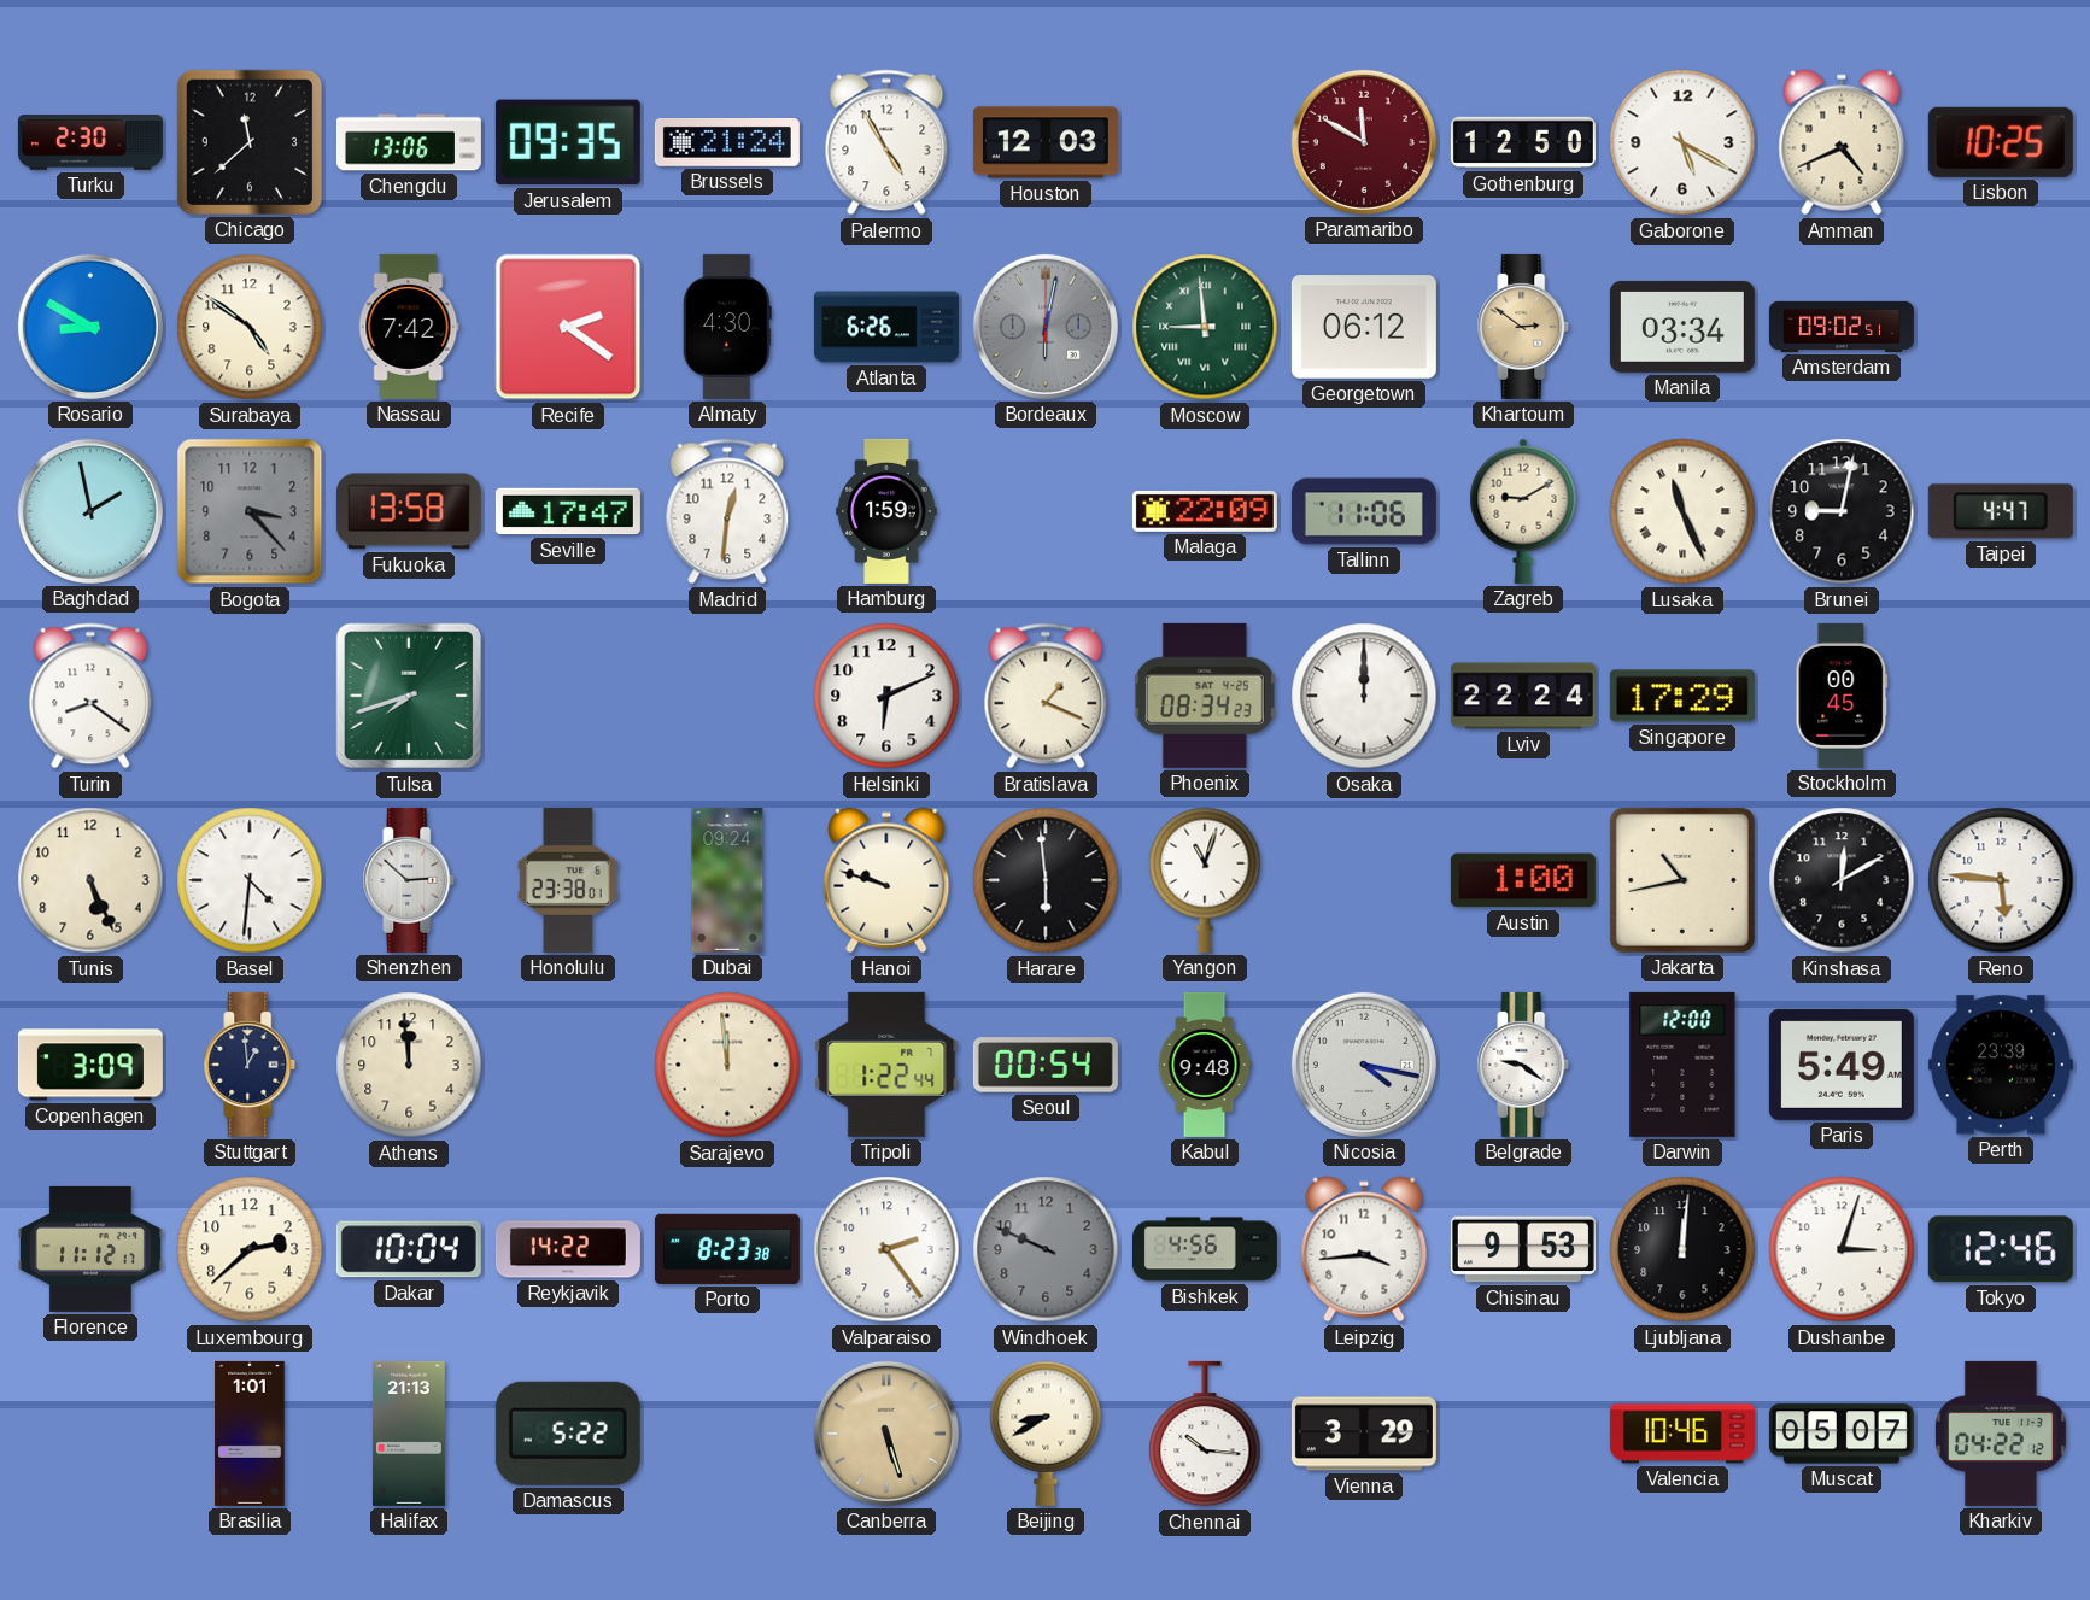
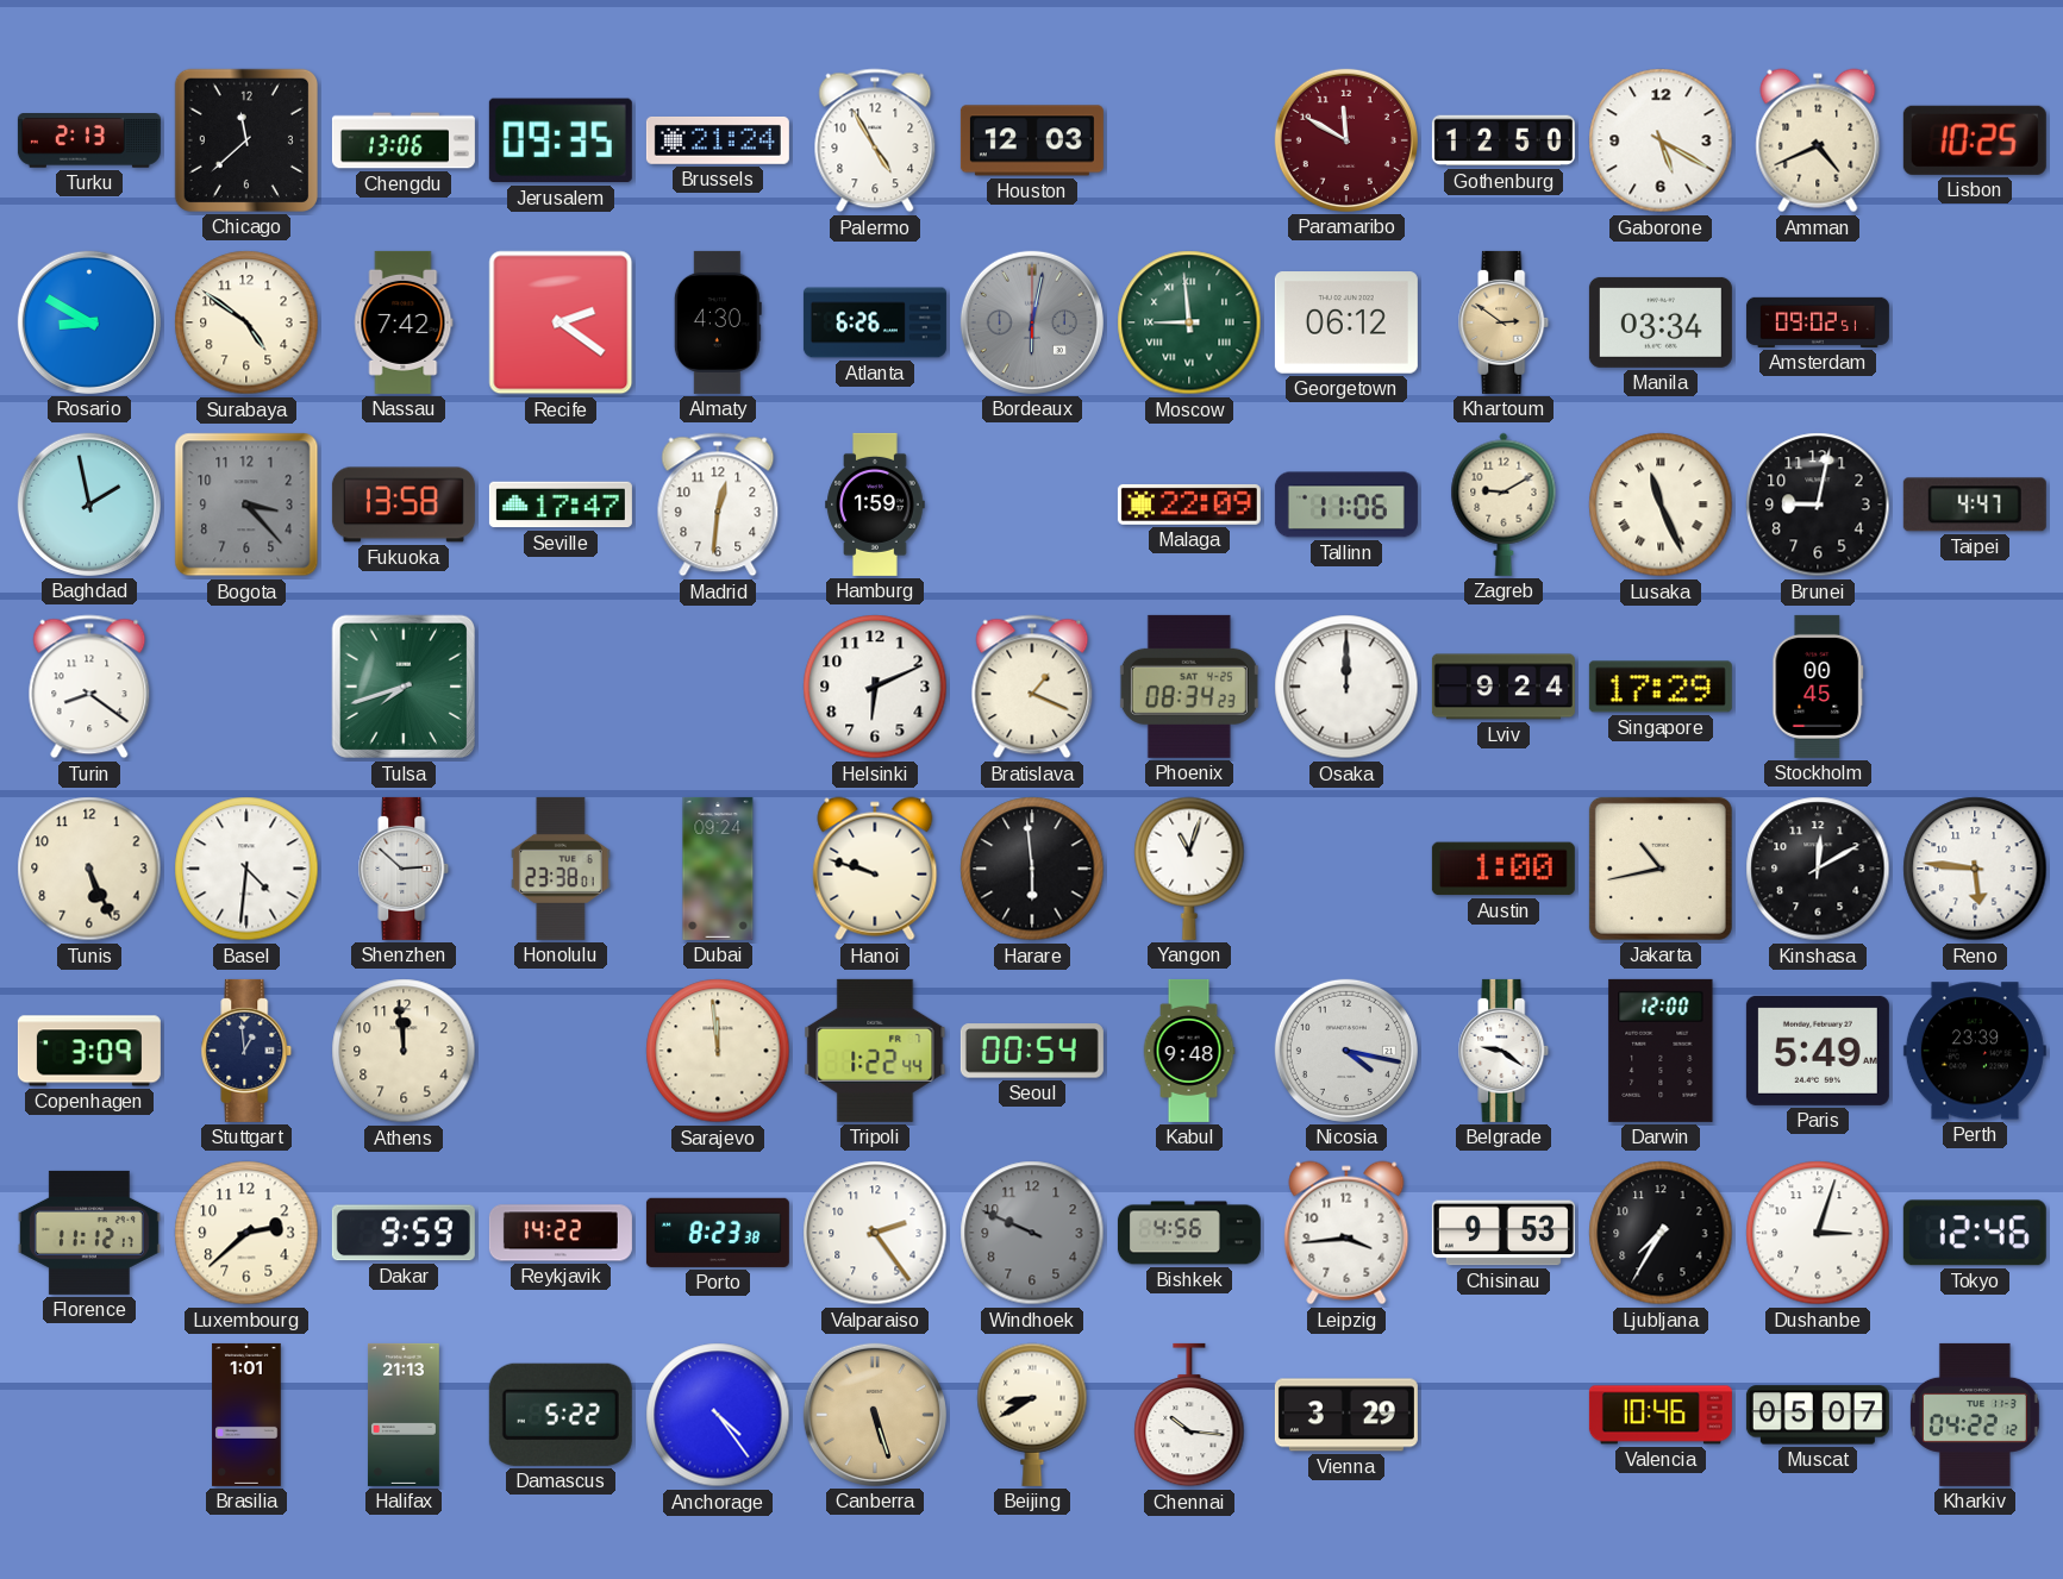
Turku: 2:30 -> 2:13 (89, 140)
Lviv: 22:24 -> 9:24 (1504, 687)
Dakar: 10:04 -> 9:59 (404, 1233)
Ljubljana: 12:01 -> 7:35 (1661, 1233)
Anchorage: none -> 4:24 (718, 1415)
